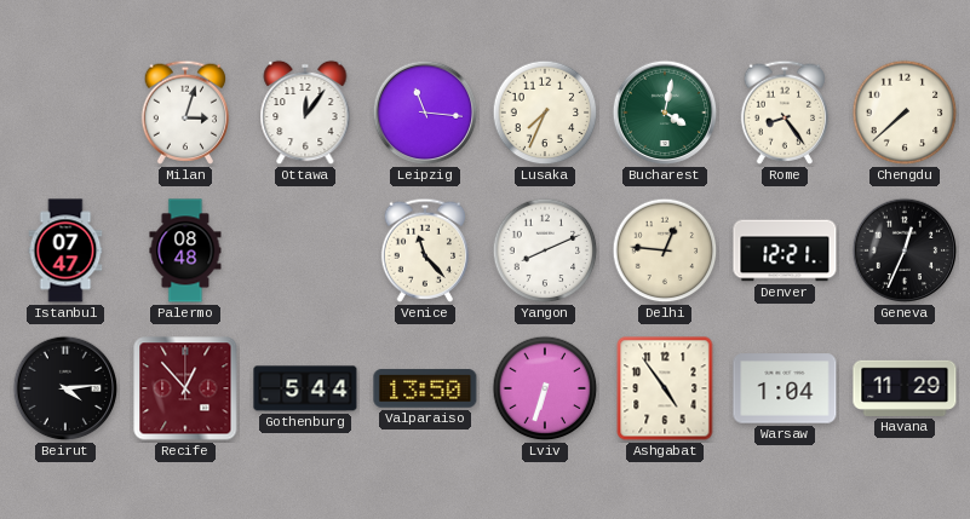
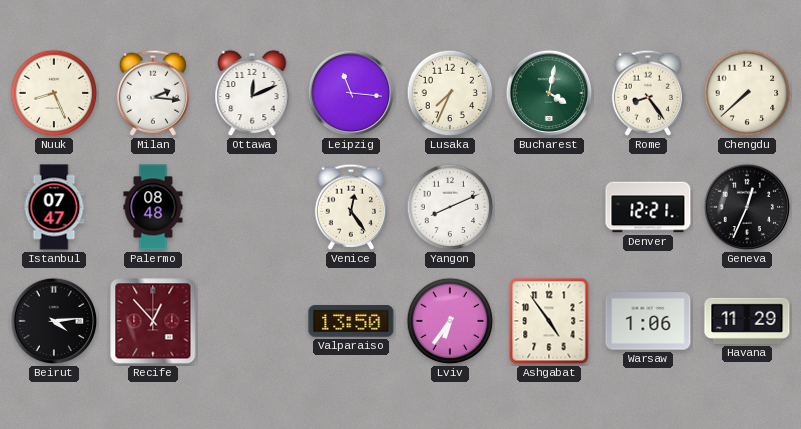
Nuuk: none -> 8:26 (54, 93)
Milan: 3:03 -> 2:16 (152, 93)
Ottawa: 12:06 -> 12:11 (252, 93)
Venice: 11:23 -> 12:24 (350, 207)
Delhi: 12:46 -> none (665, 250)
Gothenburg: 5:44 -> none (305, 388)
Lviv: 6:33 -> 6:36 (450, 321)
Warsaw: 1:04 -> 1:06 (648, 321)
